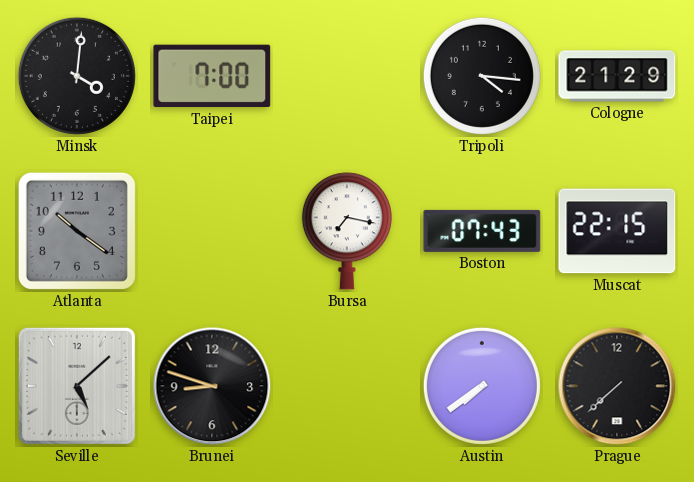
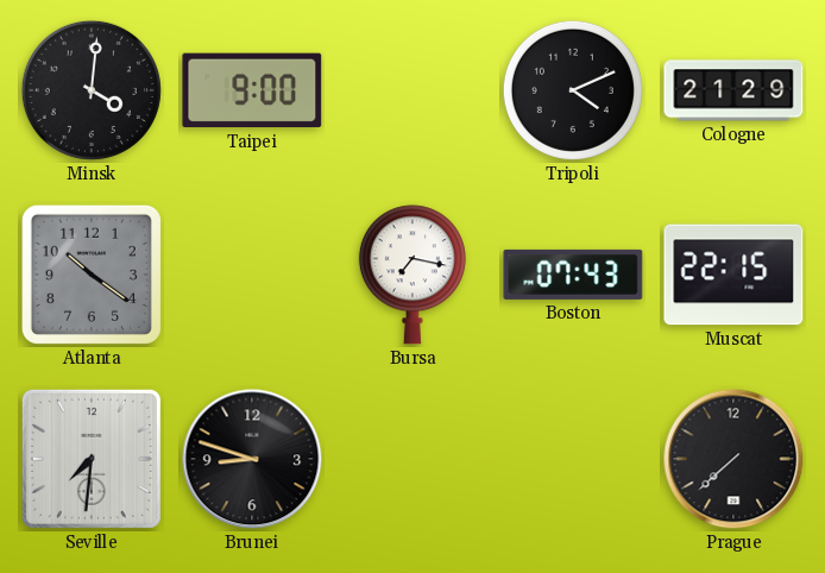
Taipei: 7:00 -> 9:00 (252, 90)
Tripoli: 4:16 -> 4:11 (573, 90)
Seville: 5:08 -> 7:31 (92, 459)
Austin: 7:39 -> none (482, 386)
